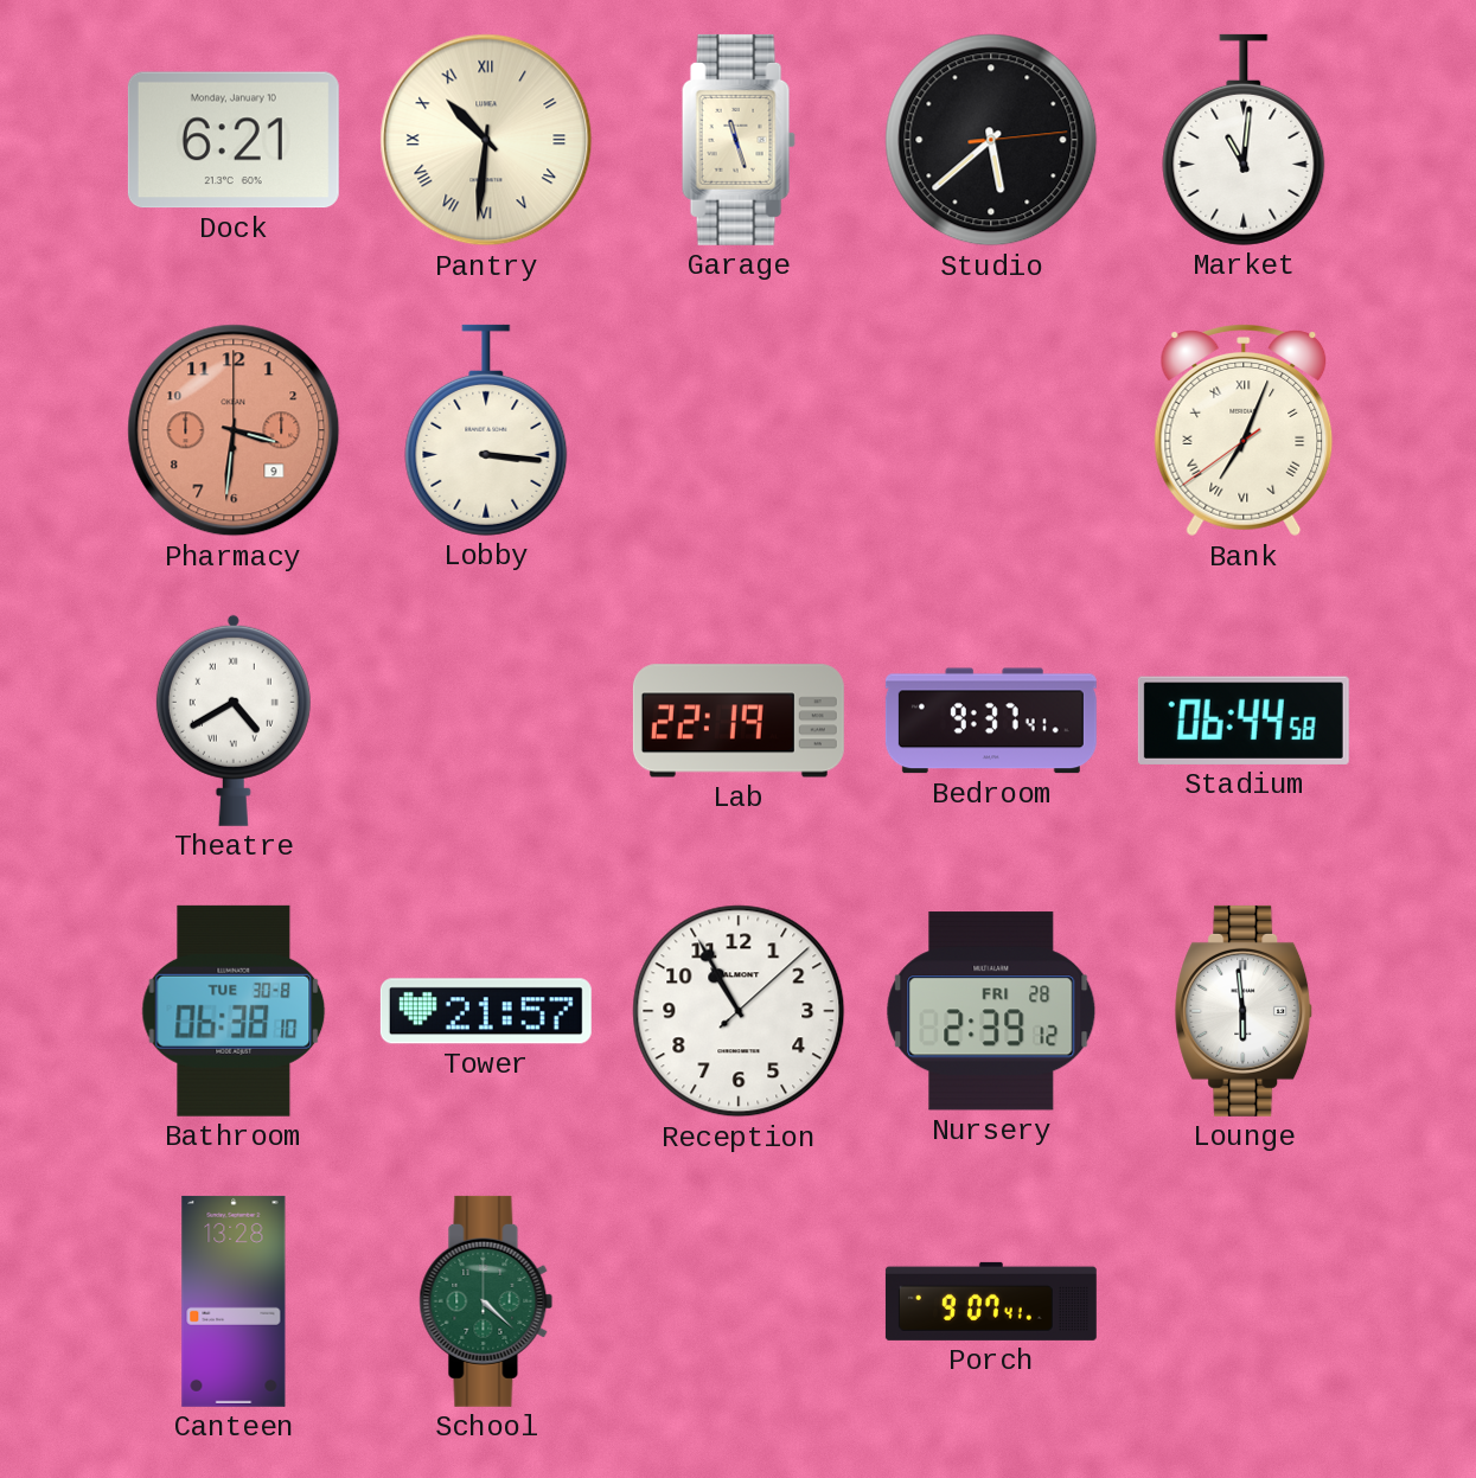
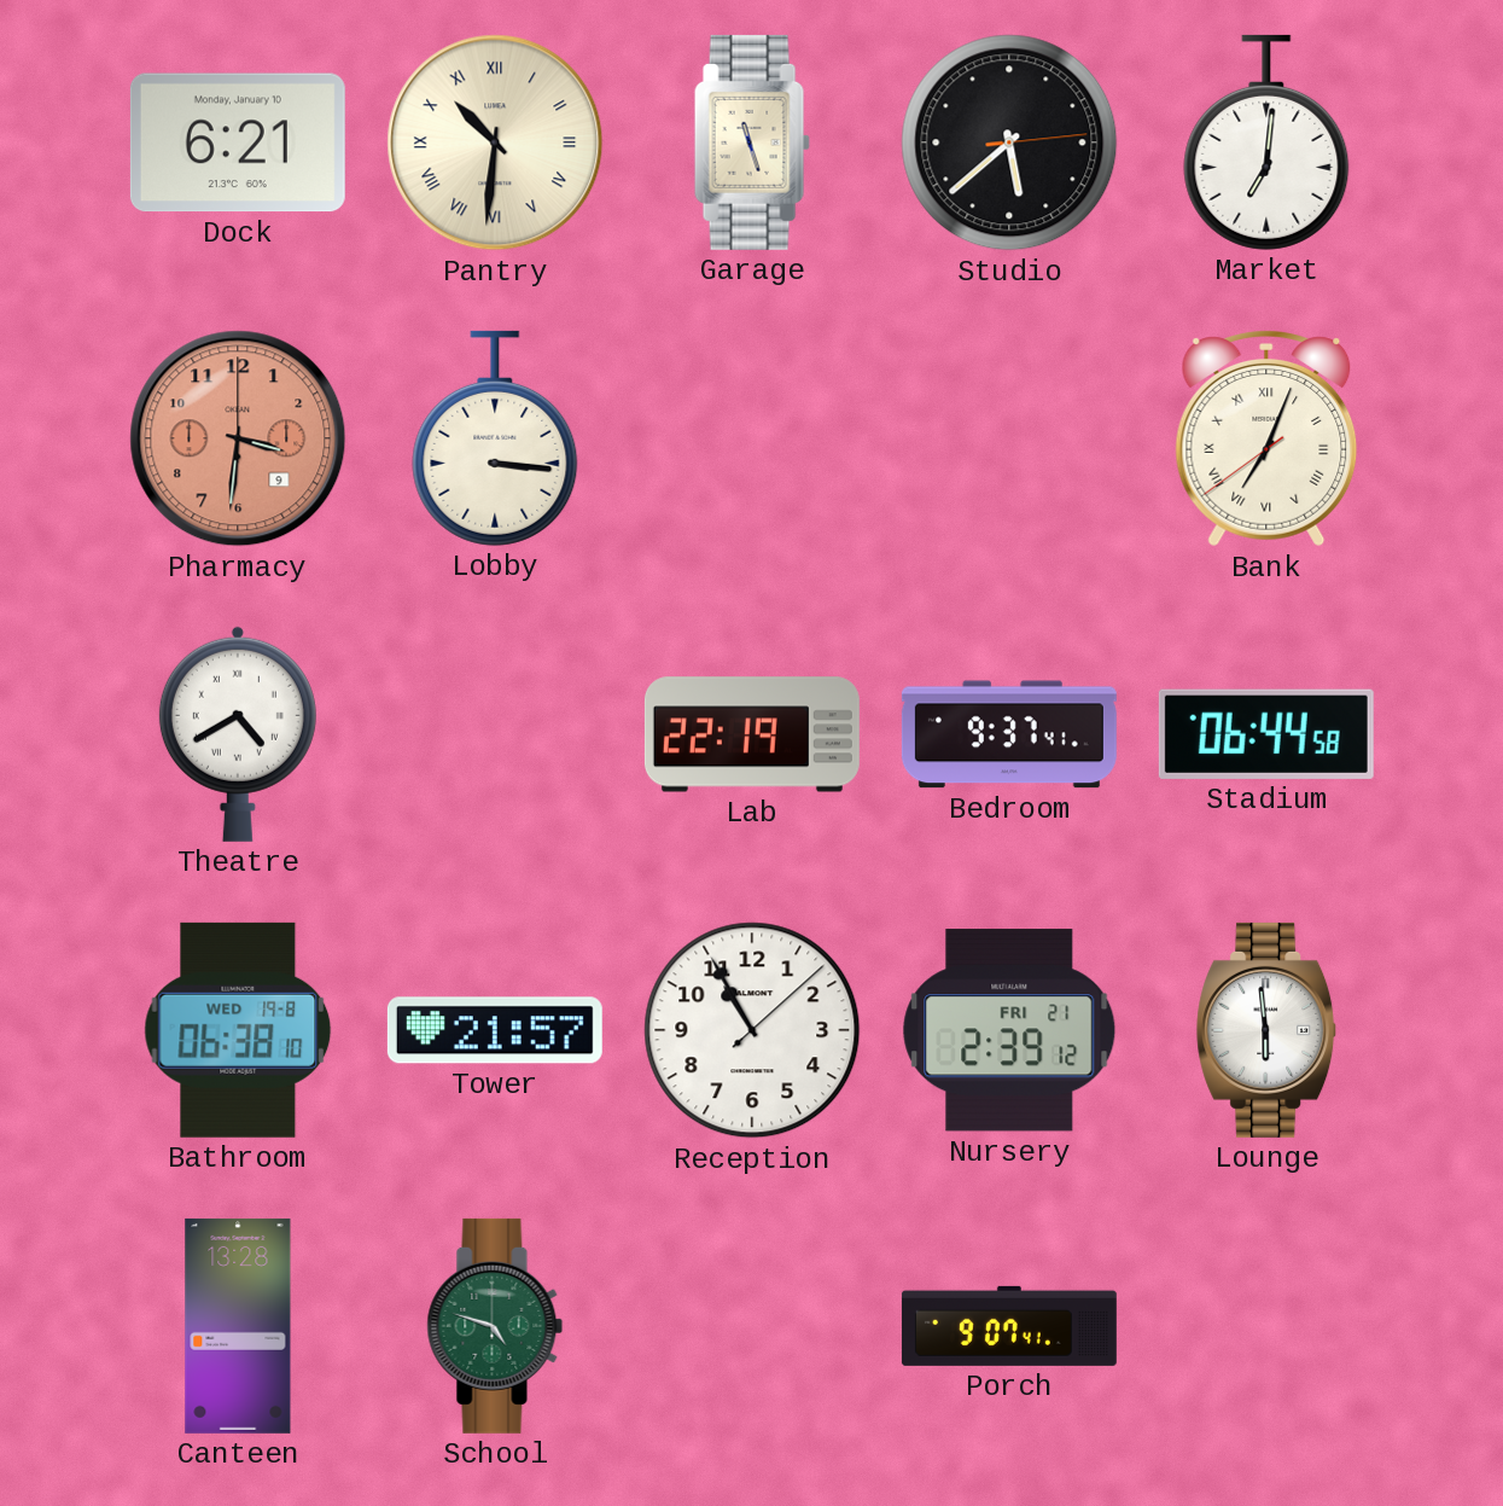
Market: 11:01 -> 7:01 (1266, 143)
Bathroom date: TUE 30-8 -> WED 19-8 (238, 1030)
Nursery date: FRI 28 -> FRI 21 (1009, 1030)
School: 4:22 -> 4:48 (495, 1326)
